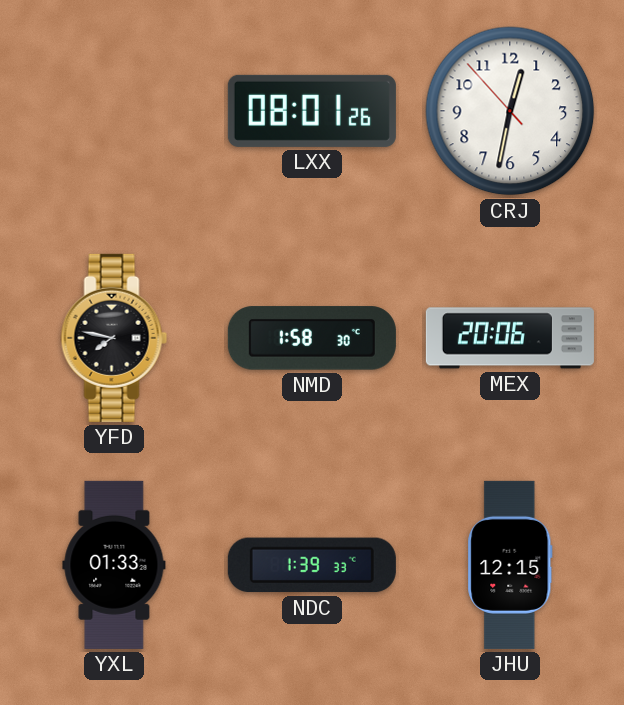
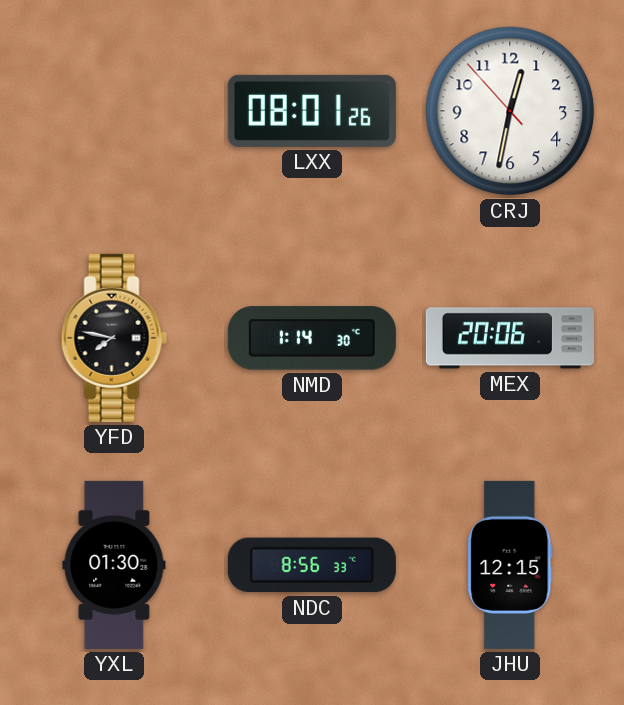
NMD: 1:58 -> 1:14 (312, 338)
YXL: 01:33 -> 01:30 (114, 565)
NDC: 1:39 -> 8:56 (312, 565)
